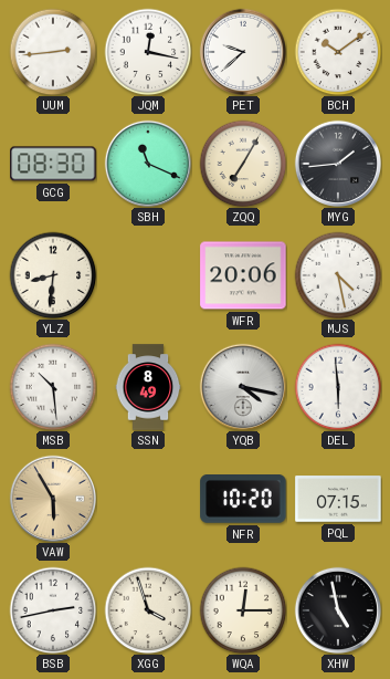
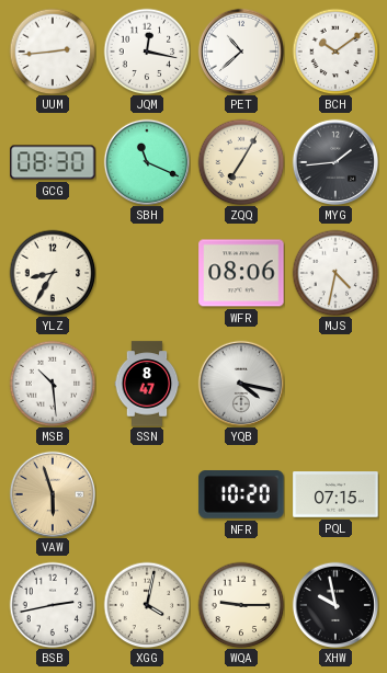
PET: 9:38 -> 10:38 (240, 50)
YLZ: 8:31 -> 8:35 (53, 273)
WFR: 20:06 -> 08:06 (241, 273)
MJS: 4:28 -> 4:32 (335, 273)
SSN: 8:49 -> 8:47 (147, 384)
DEL: 5:59 -> none (338, 387)
VAW: 5:55 -> 5:57 (52, 493)
XGG: 3:57 -> 4:02 (147, 605)
WQA: 12:15 -> 9:15 (241, 605)
XHW: 4:58 -> 9:58 (334, 604)
